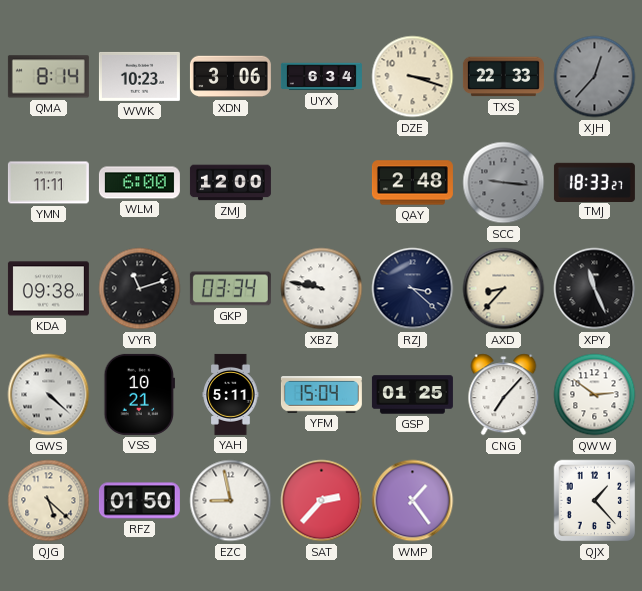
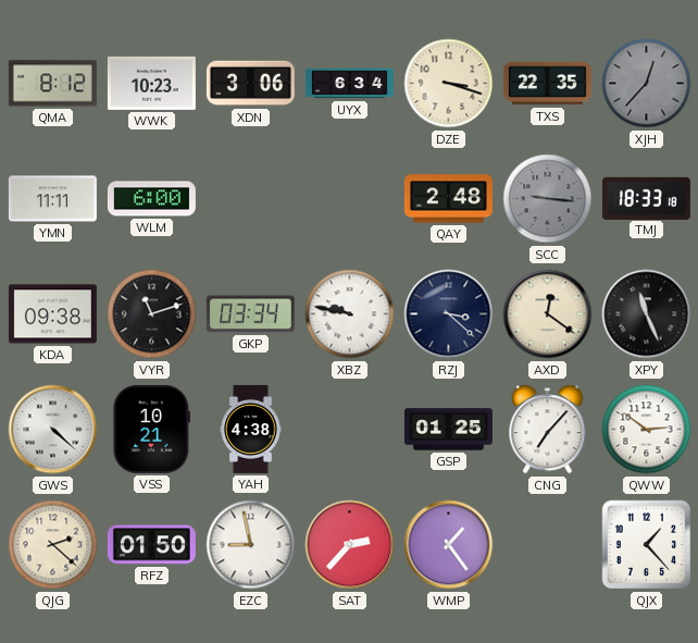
QMA: 8:14 -> 8:12 (52, 84)
TXS: 22:33 -> 22:35 (547, 84)
ZMJ: 12:00 -> none (230, 183)
TMJ: 18:33:27 -> 18:33:18 (646, 198)
AXD: 8:37 -> 12:21 (548, 314)
YAH: 5:11 -> 4:38 (251, 429)
YFM: 15:04 -> none (321, 395)
QJG: 5:22 -> 2:22 (53, 545)
